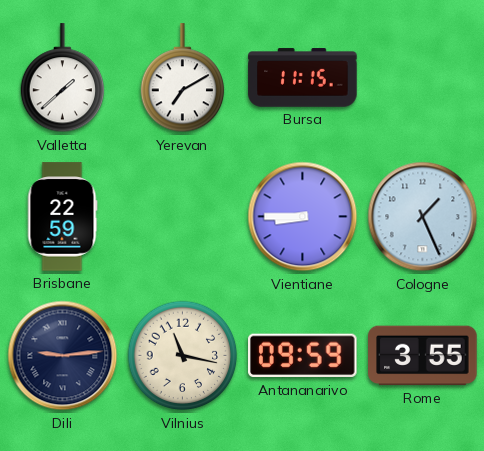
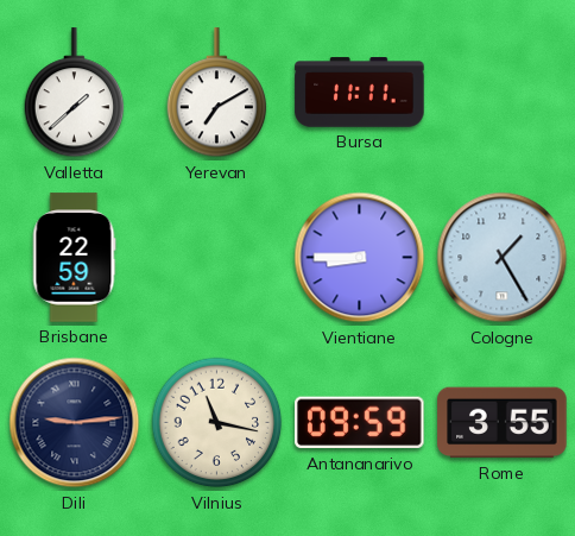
Bursa: 11:15 -> 11:11 (360, 93)
Cologne: 1:26 -> 1:25 (503, 258)
